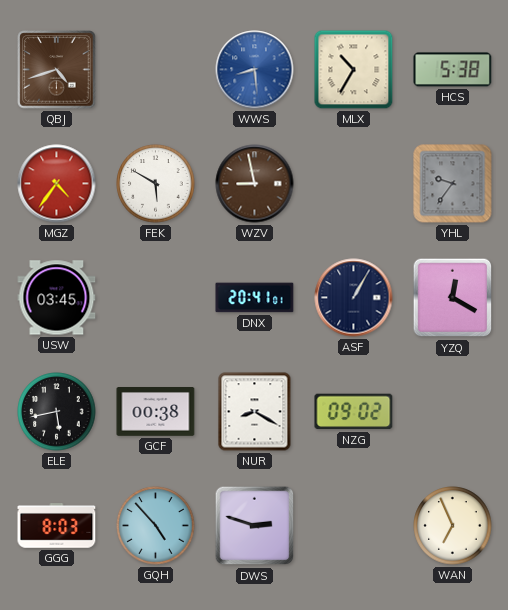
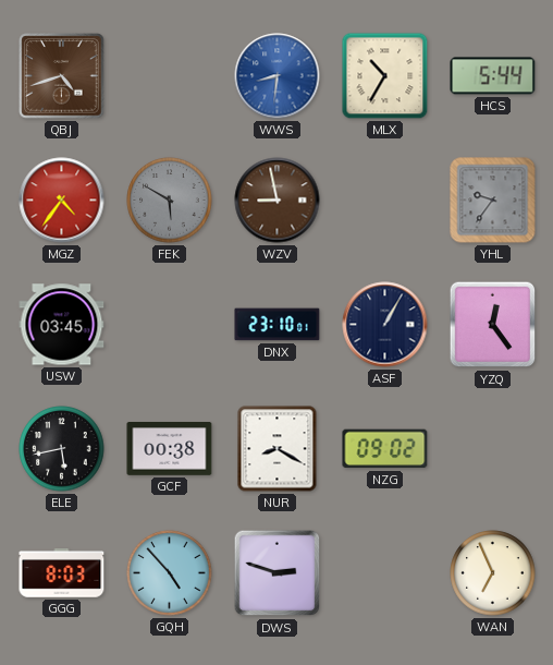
WWS: 8:29 -> 8:31 (278, 76)
HCS: 5:38 -> 5:44 (493, 76)
FEK dial: white -> grey (170, 201)
DNX: 20:41 -> 23:10 (278, 325)
YZQ: 12:20 -> 12:24 (493, 325)
